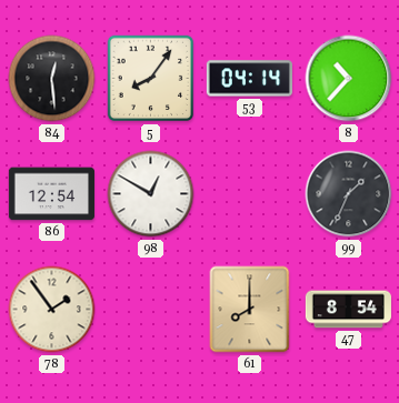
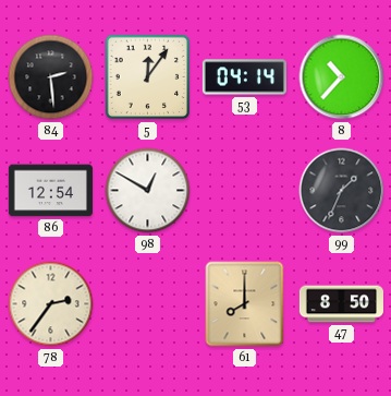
84: 12:29 -> 2:29 (51, 77)
5: 8:06 -> 12:06 (148, 77)
78: 1:54 -> 2:36 (51, 304)
47: 8:54 -> 8:50 (341, 304)
